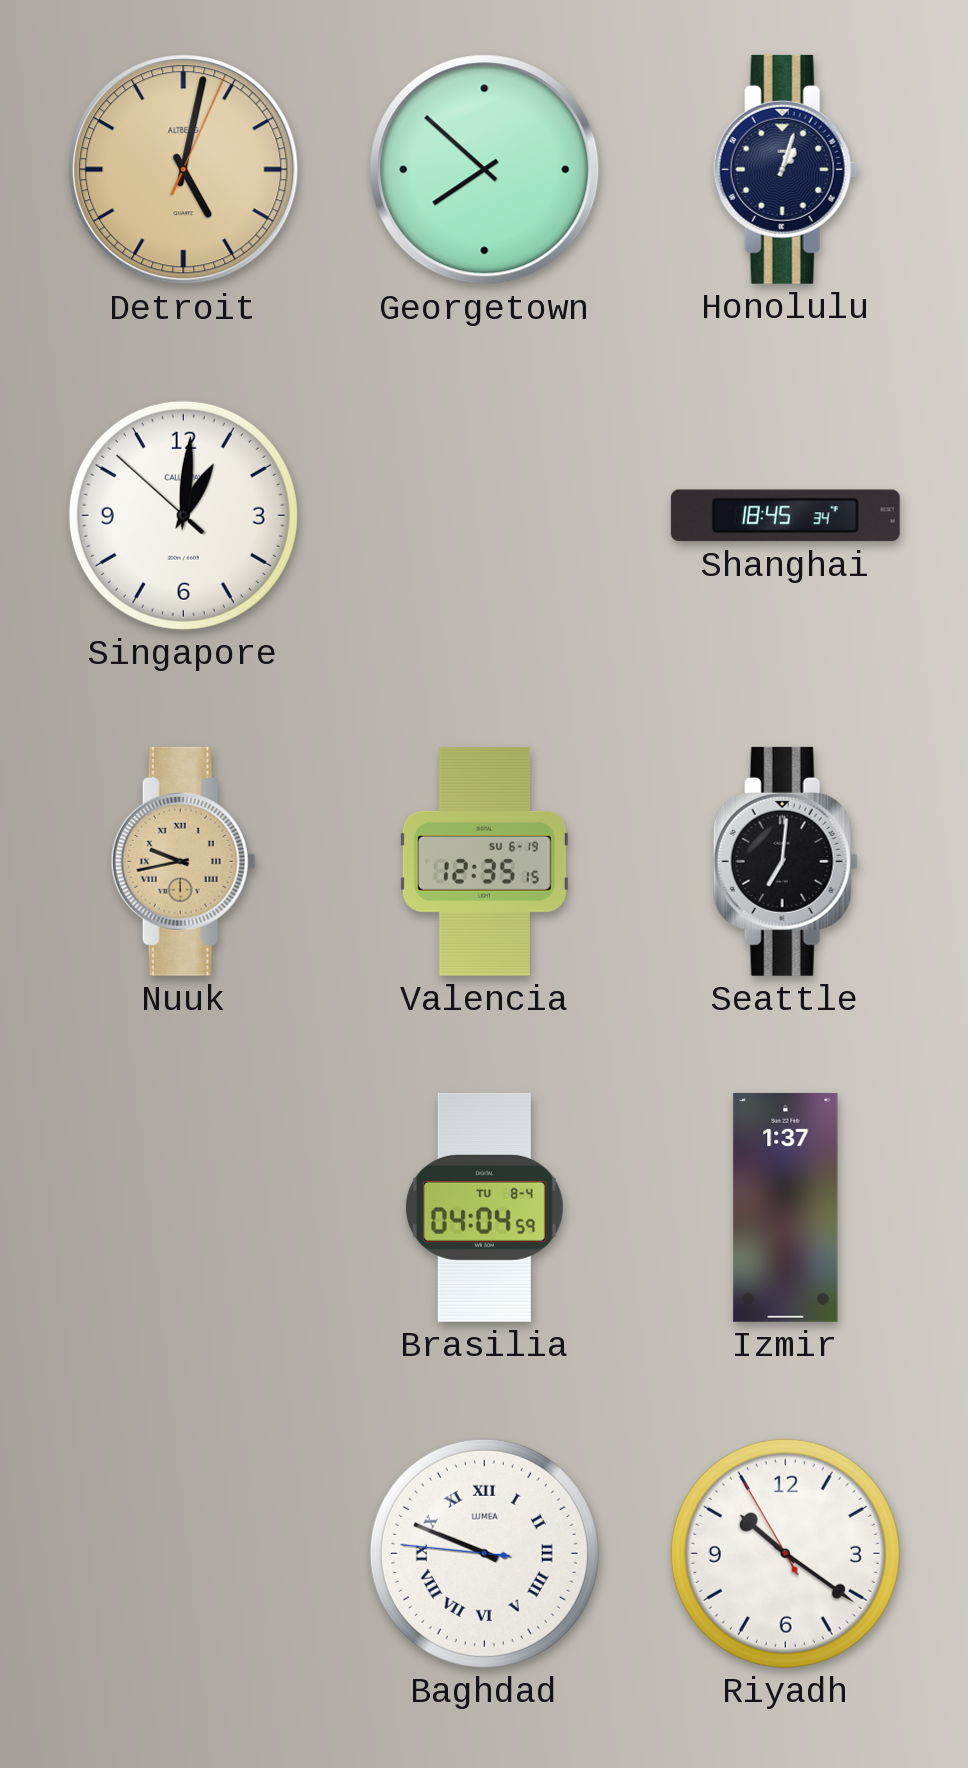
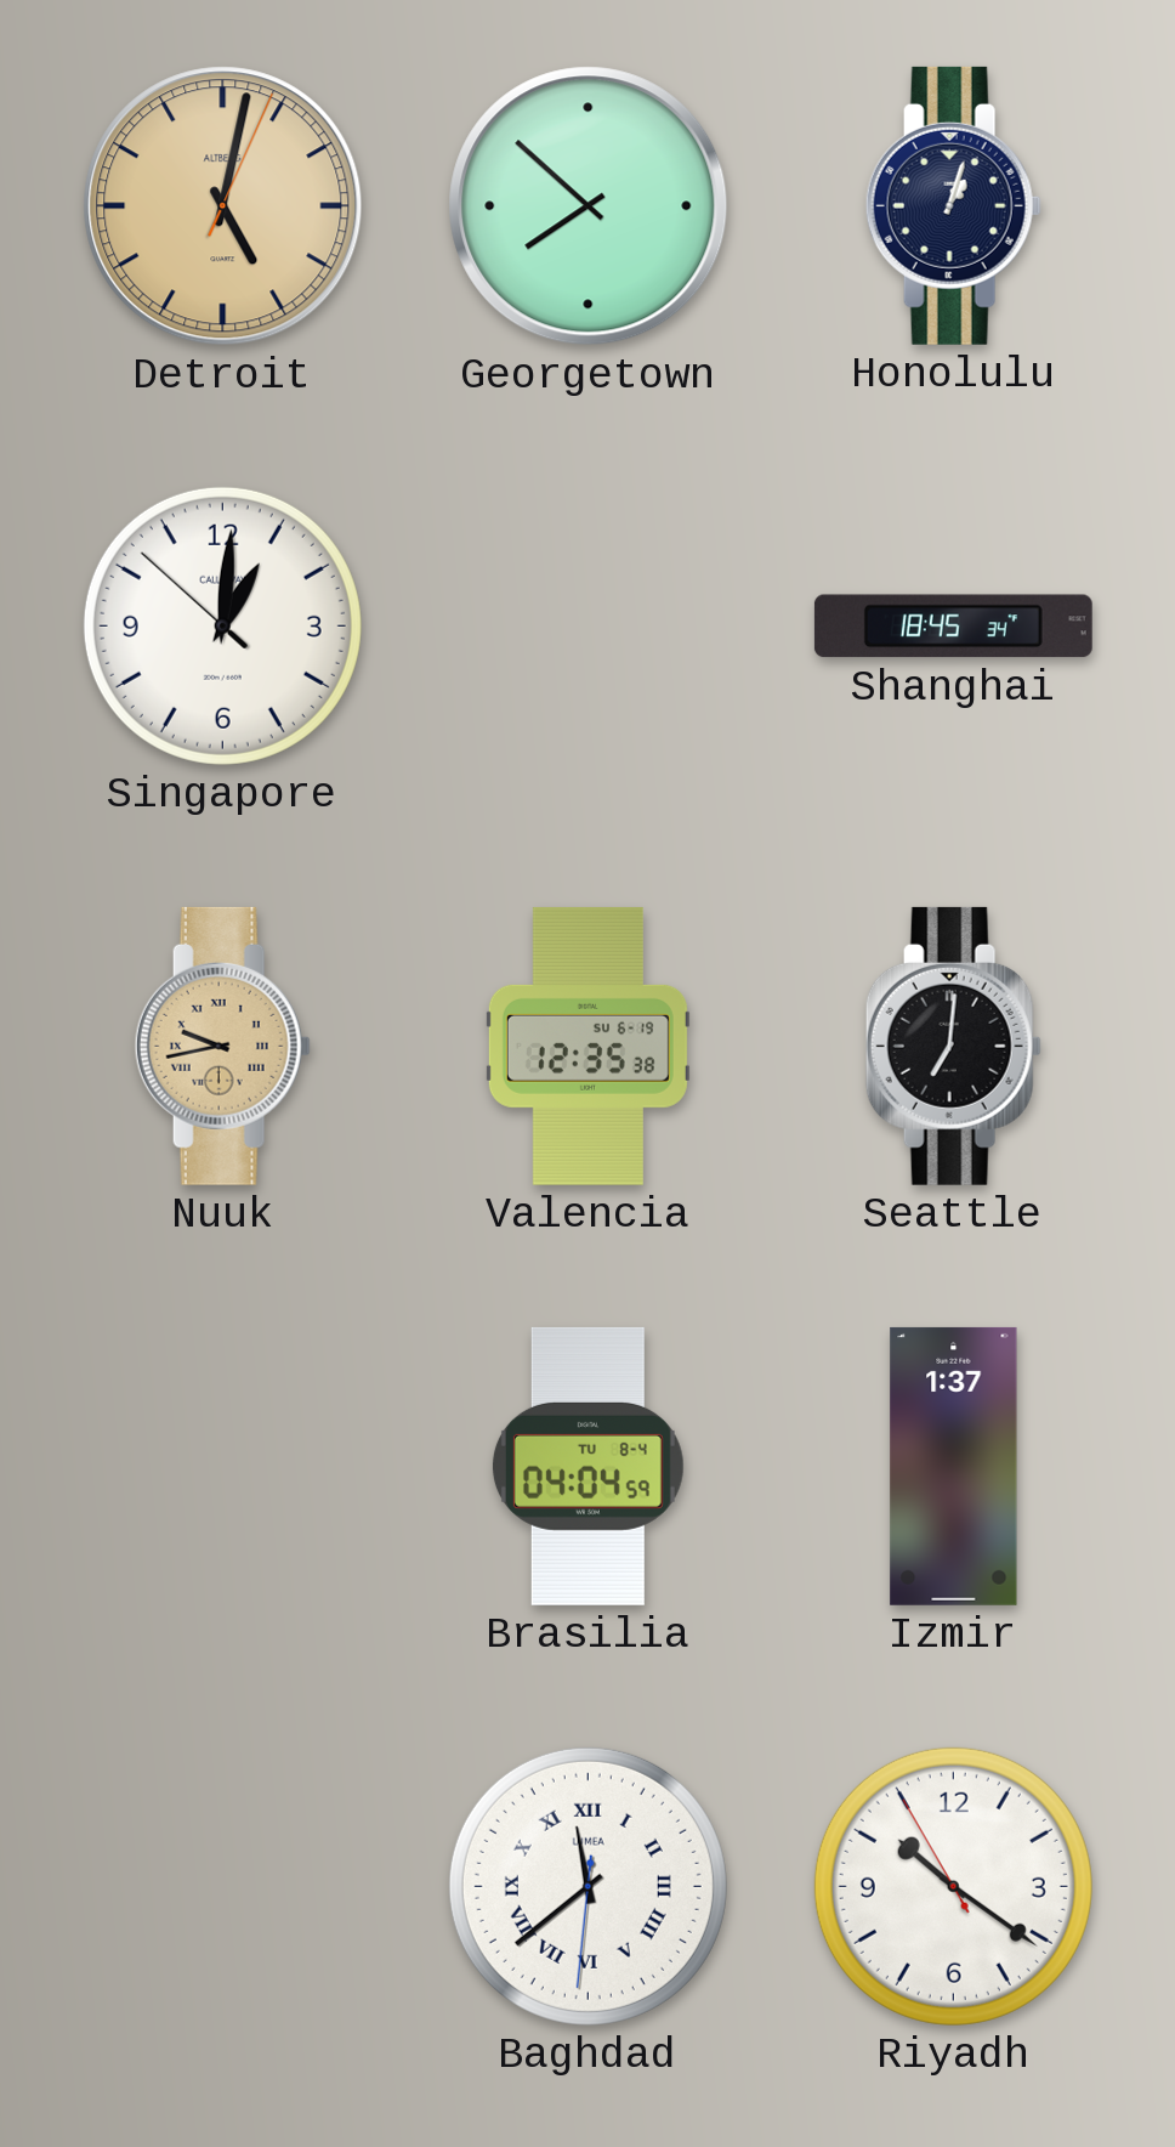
Valencia: 12:35:15 -> 12:35:38 (587, 1046)
Baghdad: 9:48 -> 11:38 (587, 1886)
